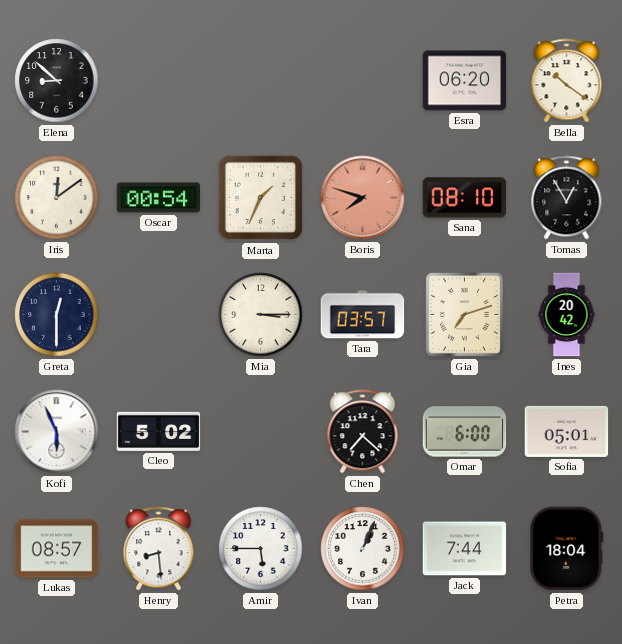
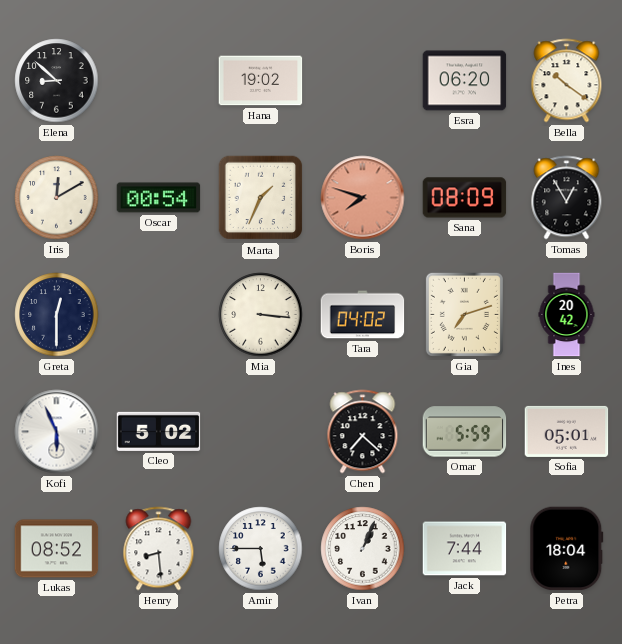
Hana: none -> 19:02 (261, 81)
Iris: 12:09 -> 12:10 (57, 198)
Sana: 08:10 -> 08:09 (465, 198)
Mia: 3:15 -> 3:16 (261, 315)
Tara: 03:57 -> 04:02 (363, 315)
Omar: 6:00 -> 5:59 (465, 432)
Lukas: 08:57 -> 08:52 (57, 549)
